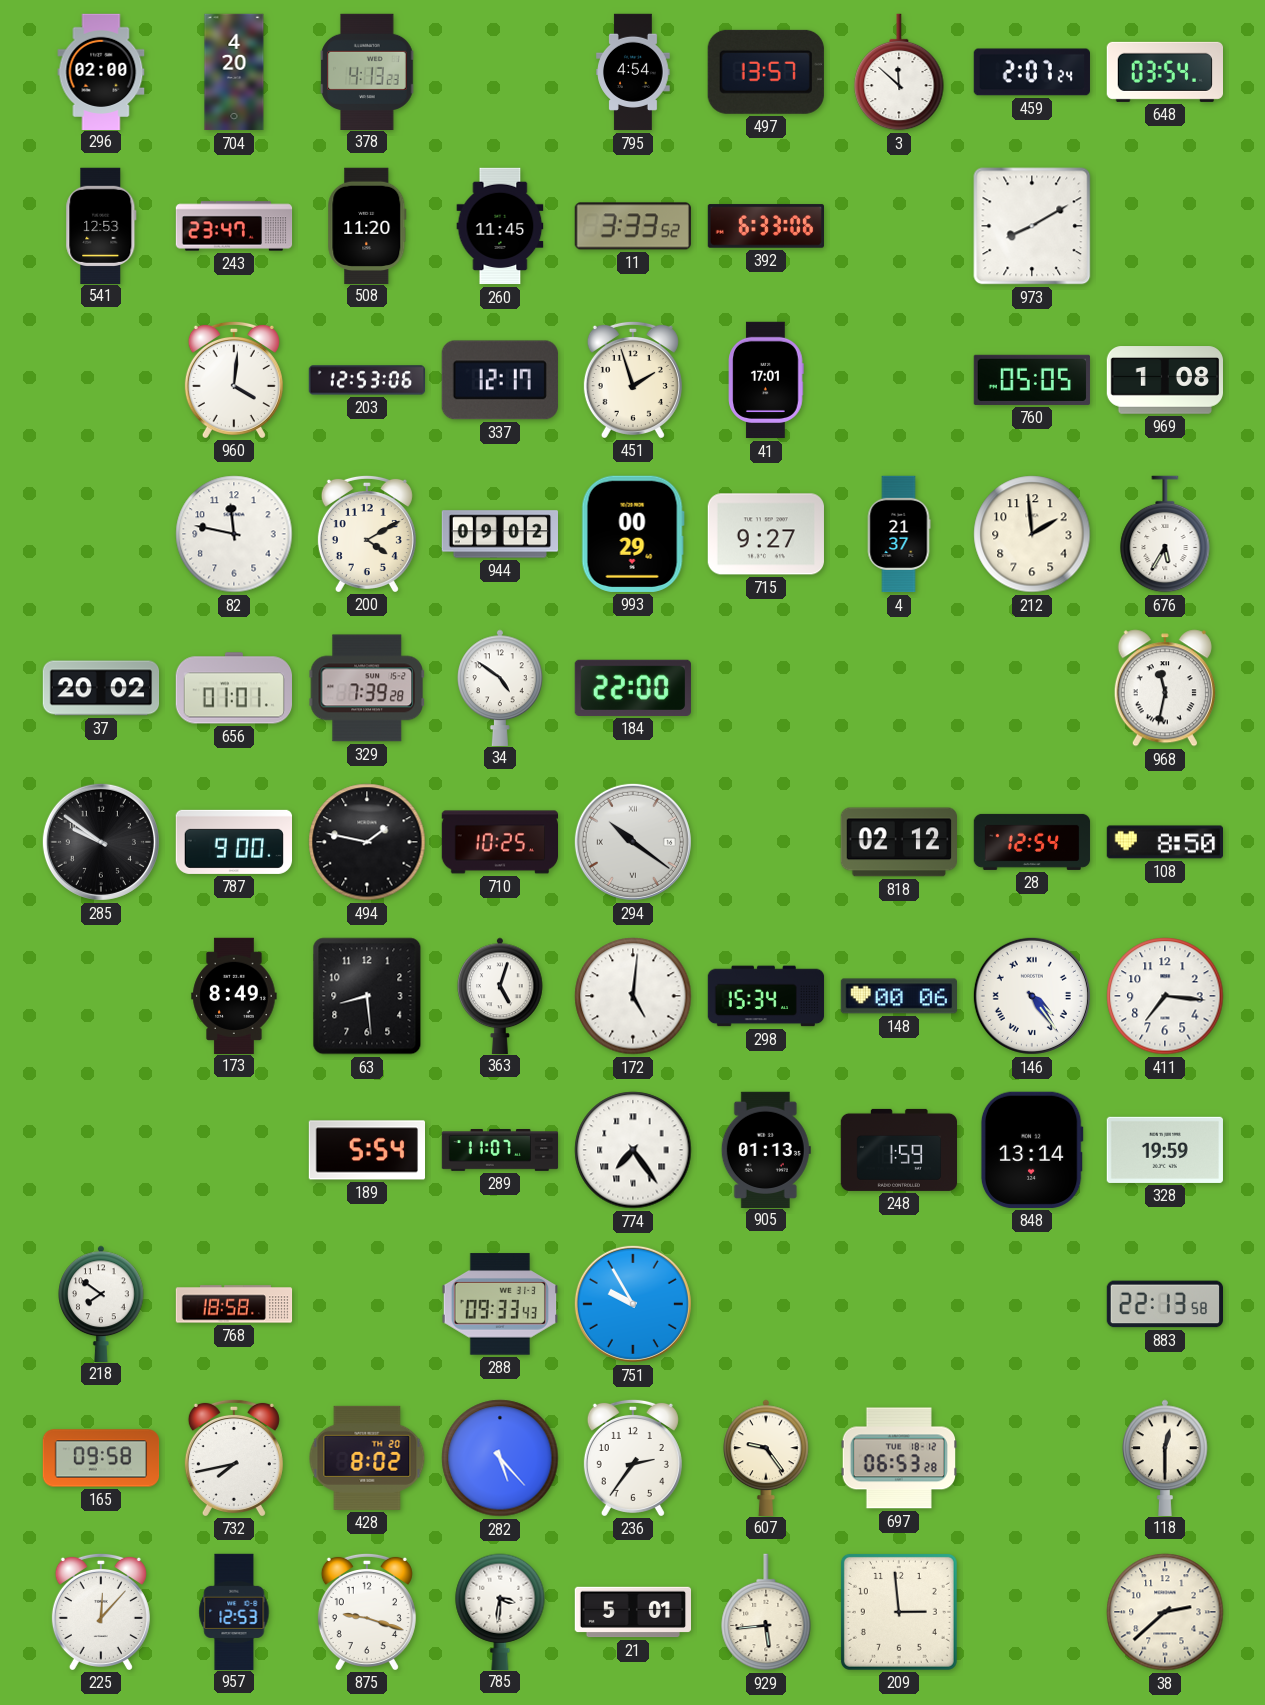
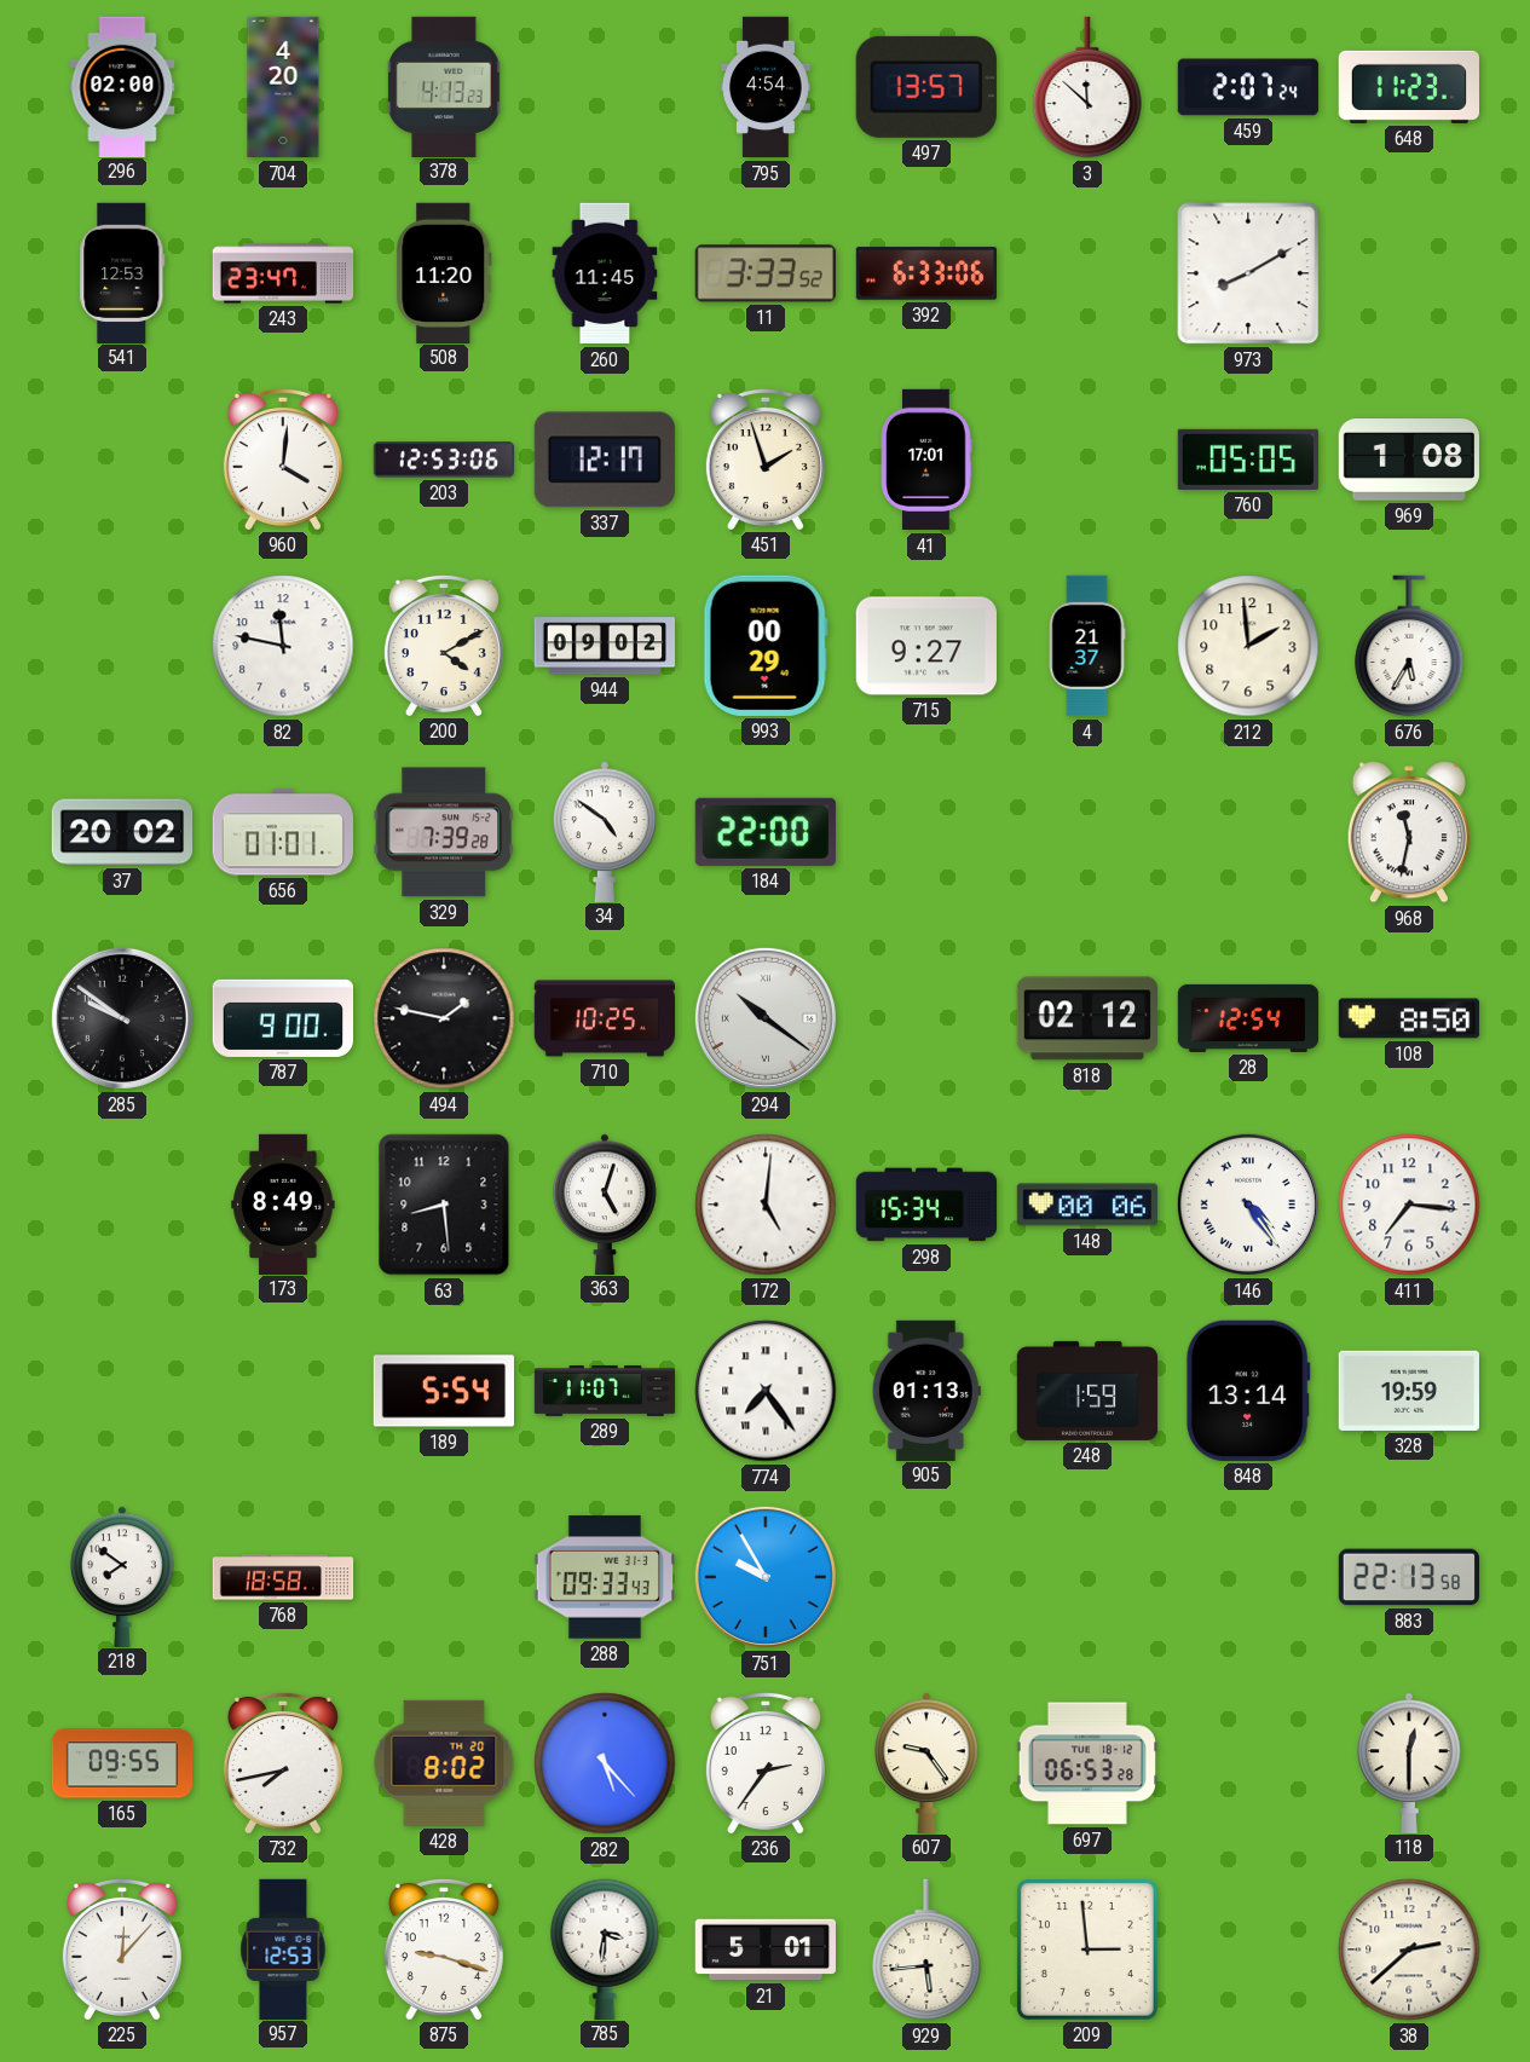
648: 03:54 -> 11:23 (1408, 87)
165: 09:58 -> 09:55 (122, 1763)
